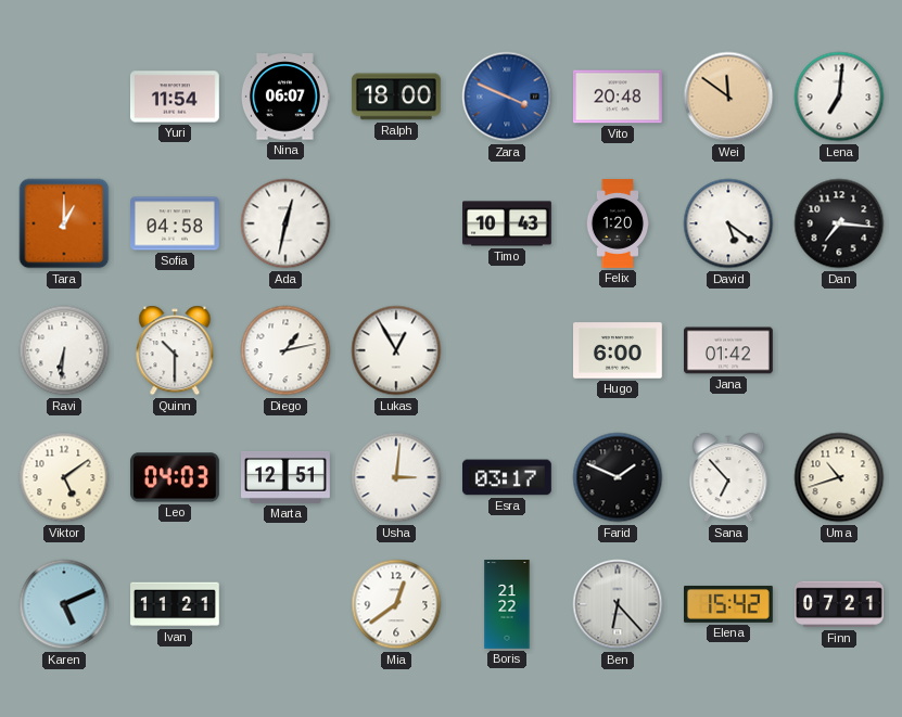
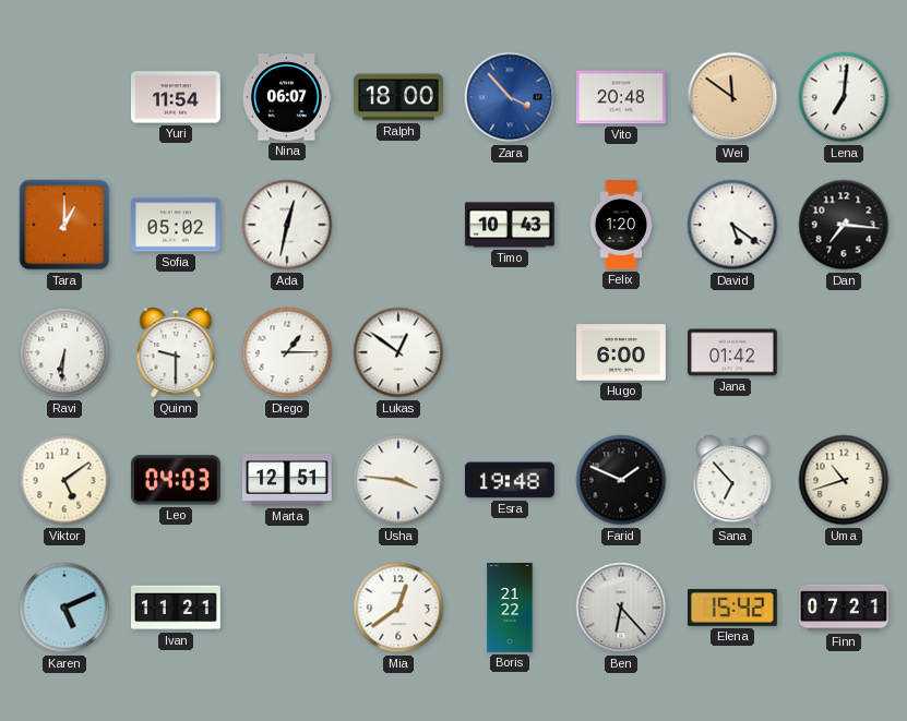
Zara: 3:49 -> 3:53 (510, 97)
Sofia: 04:58 -> 05:02 (177, 225)
Quinn: 10:30 -> 9:30 (176, 352)
Diego: 1:13 -> 1:15 (287, 352)
Lukas: 12:55 -> 12:51 (398, 352)
Usha: 3:01 -> 3:46 (398, 480)
Esra: 03:17 -> 19:48 (510, 480)
